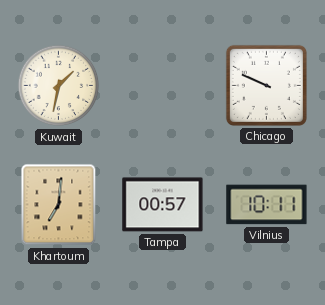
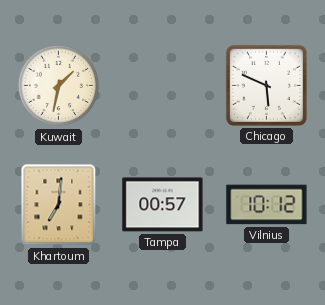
Chicago: 9:49 -> 5:49 (266, 85)
Vilnius: 10:11 -> 10:12 (267, 205)
